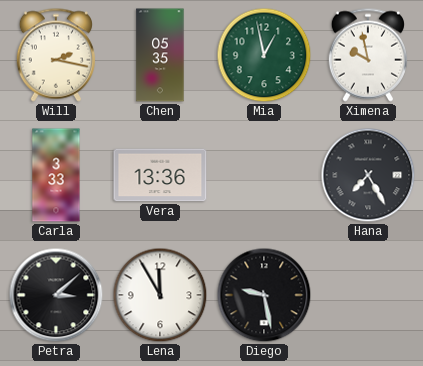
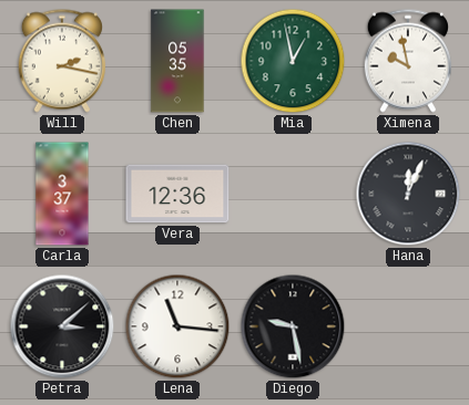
Carla: 3:33 -> 3:37 (62, 194)
Vera: 13:36 -> 12:36 (177, 194)
Hana: 7:25 -> 12:04 (408, 194)
Lena: 11:55 -> 11:16 (177, 326)
